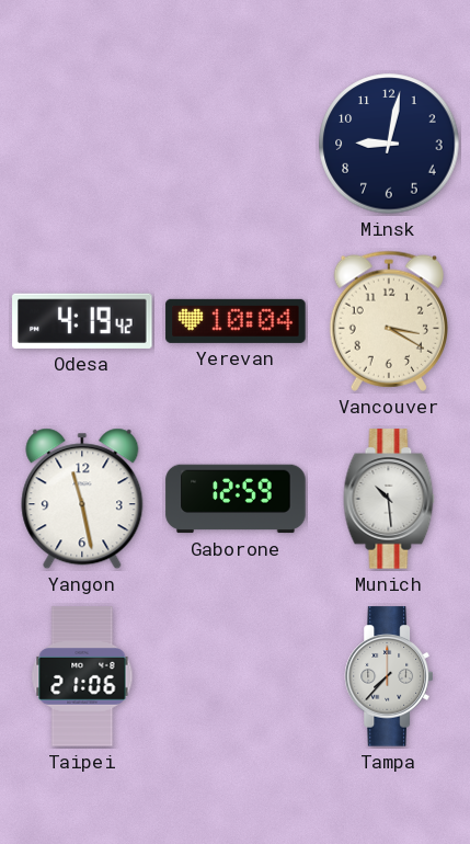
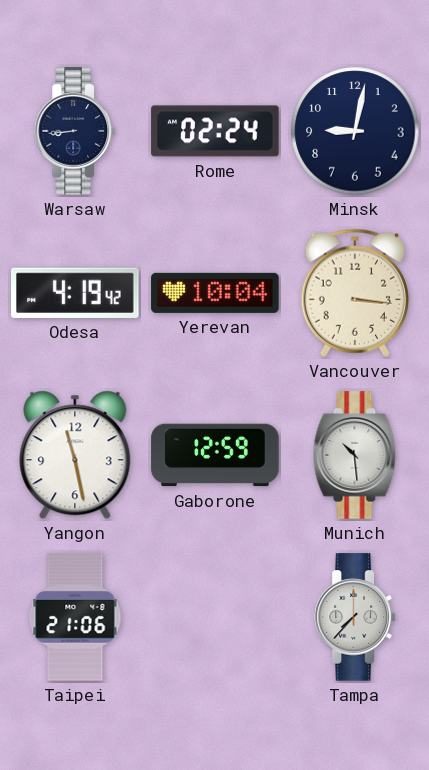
Warsaw: none -> 8:44 (74, 131)
Rome: none -> 02:24 (215, 131)
Vancouver: 3:20 -> 3:16 (354, 293)
